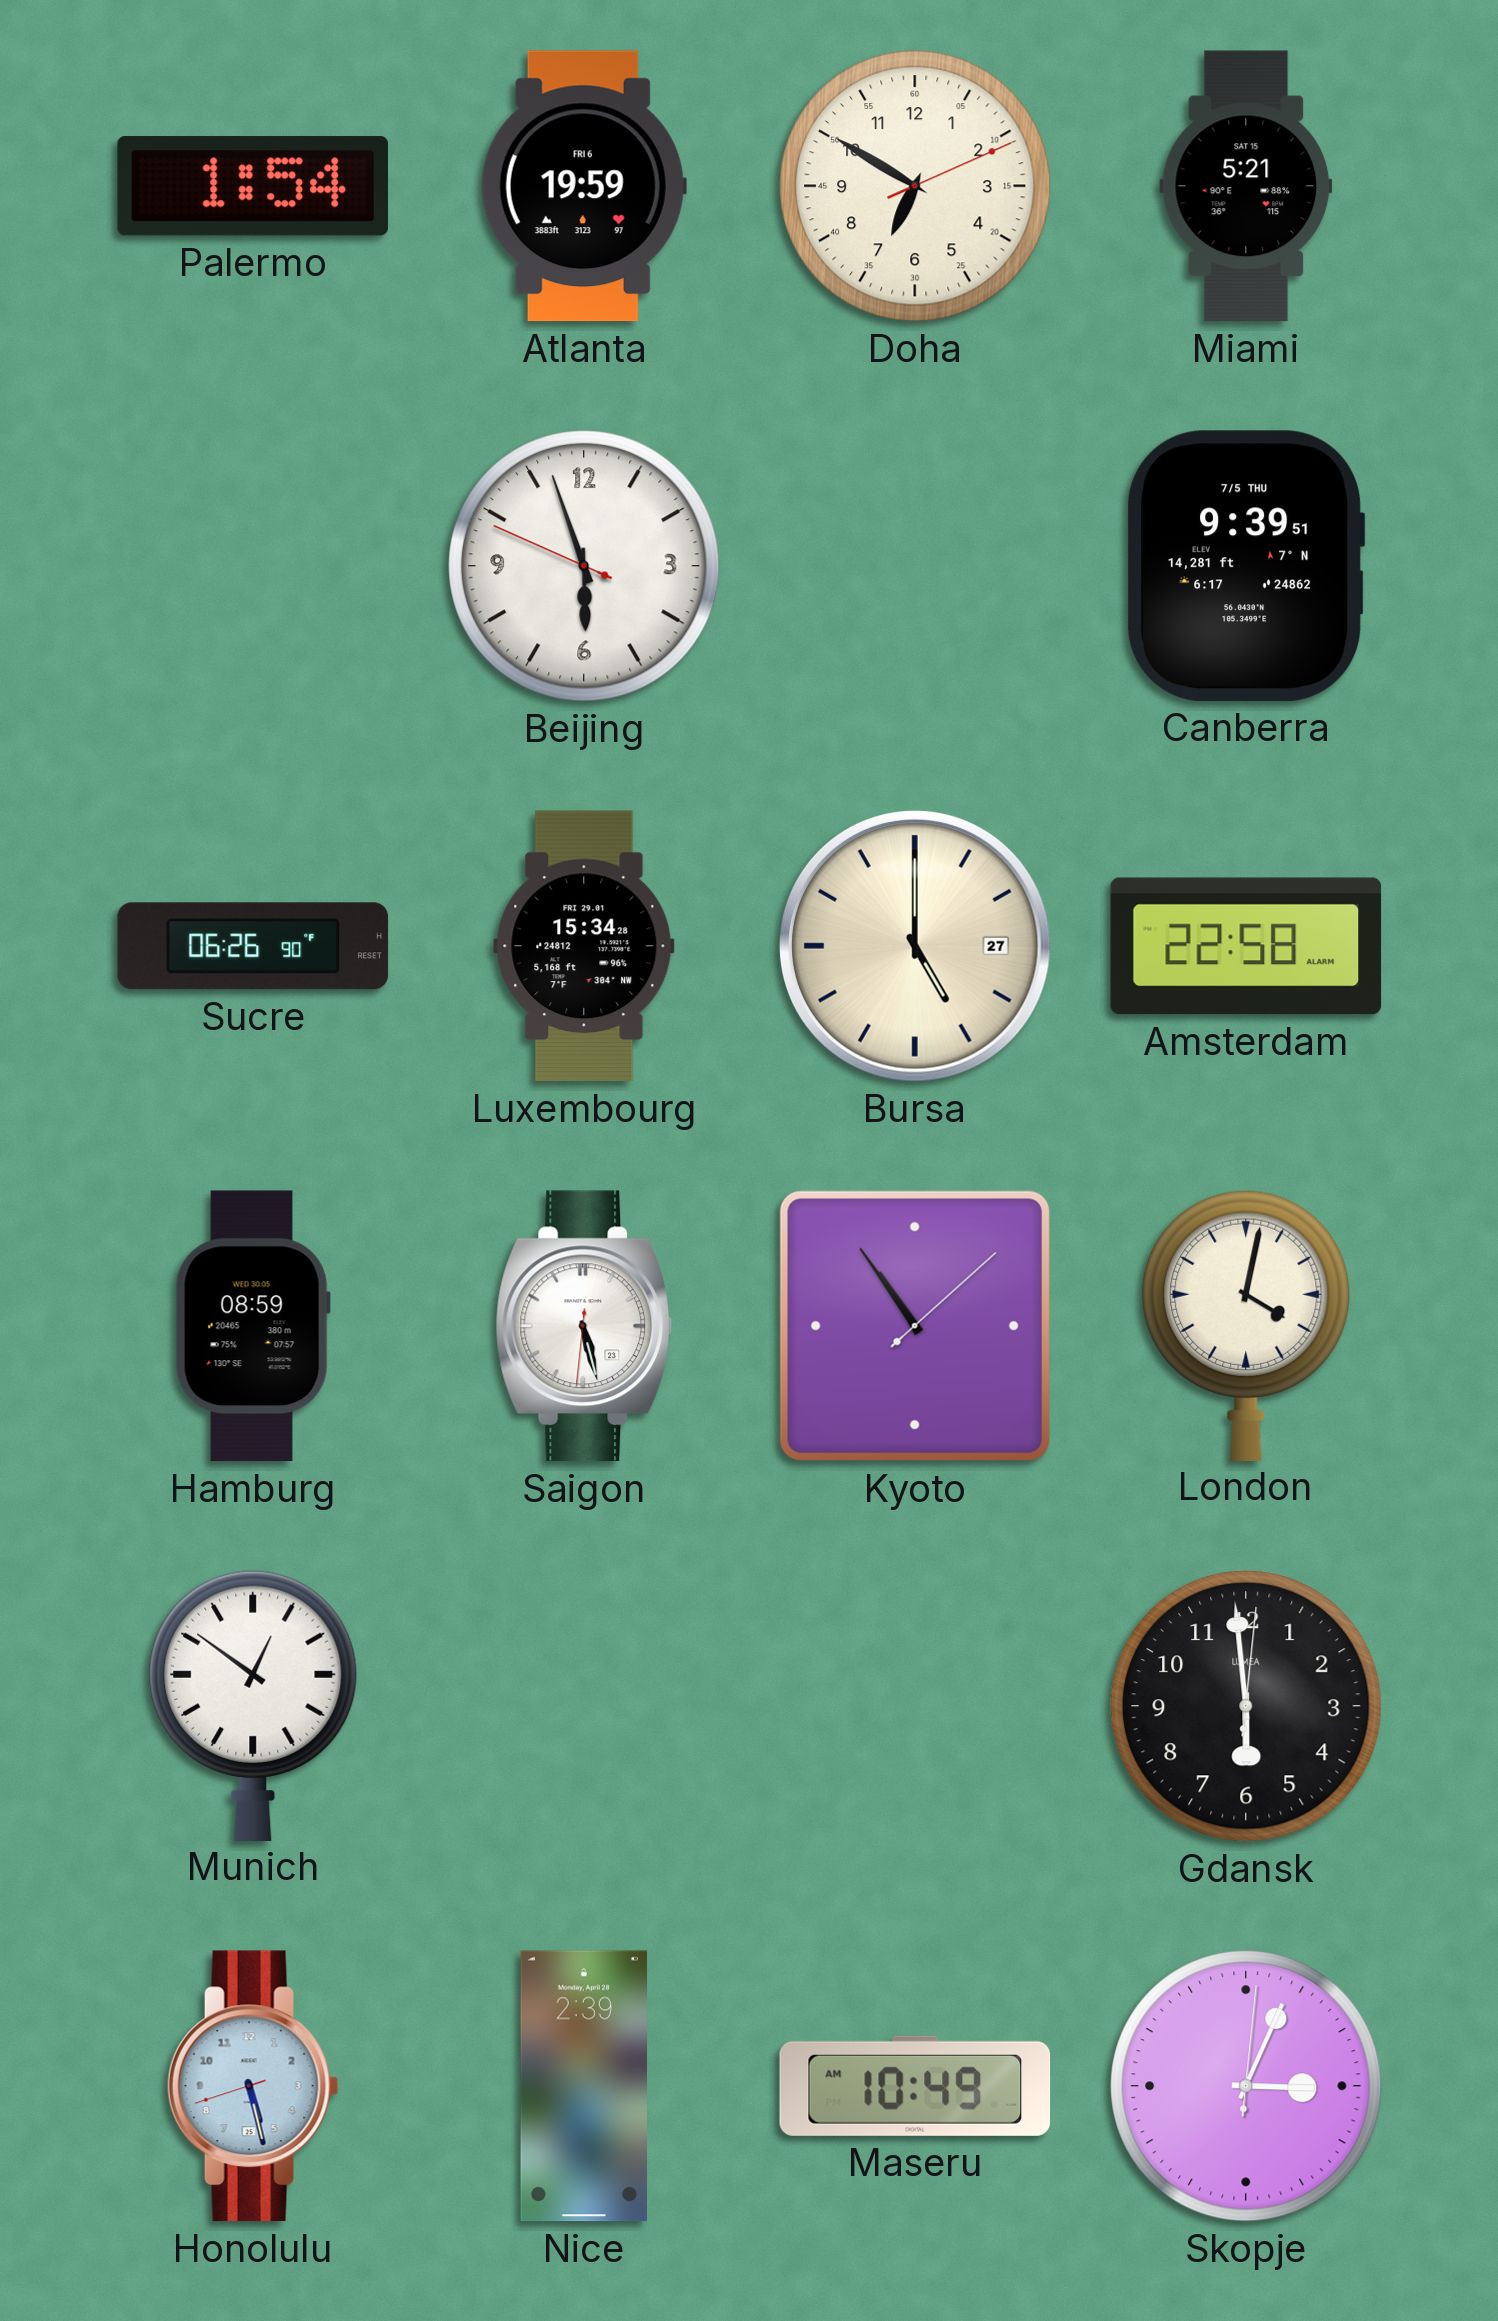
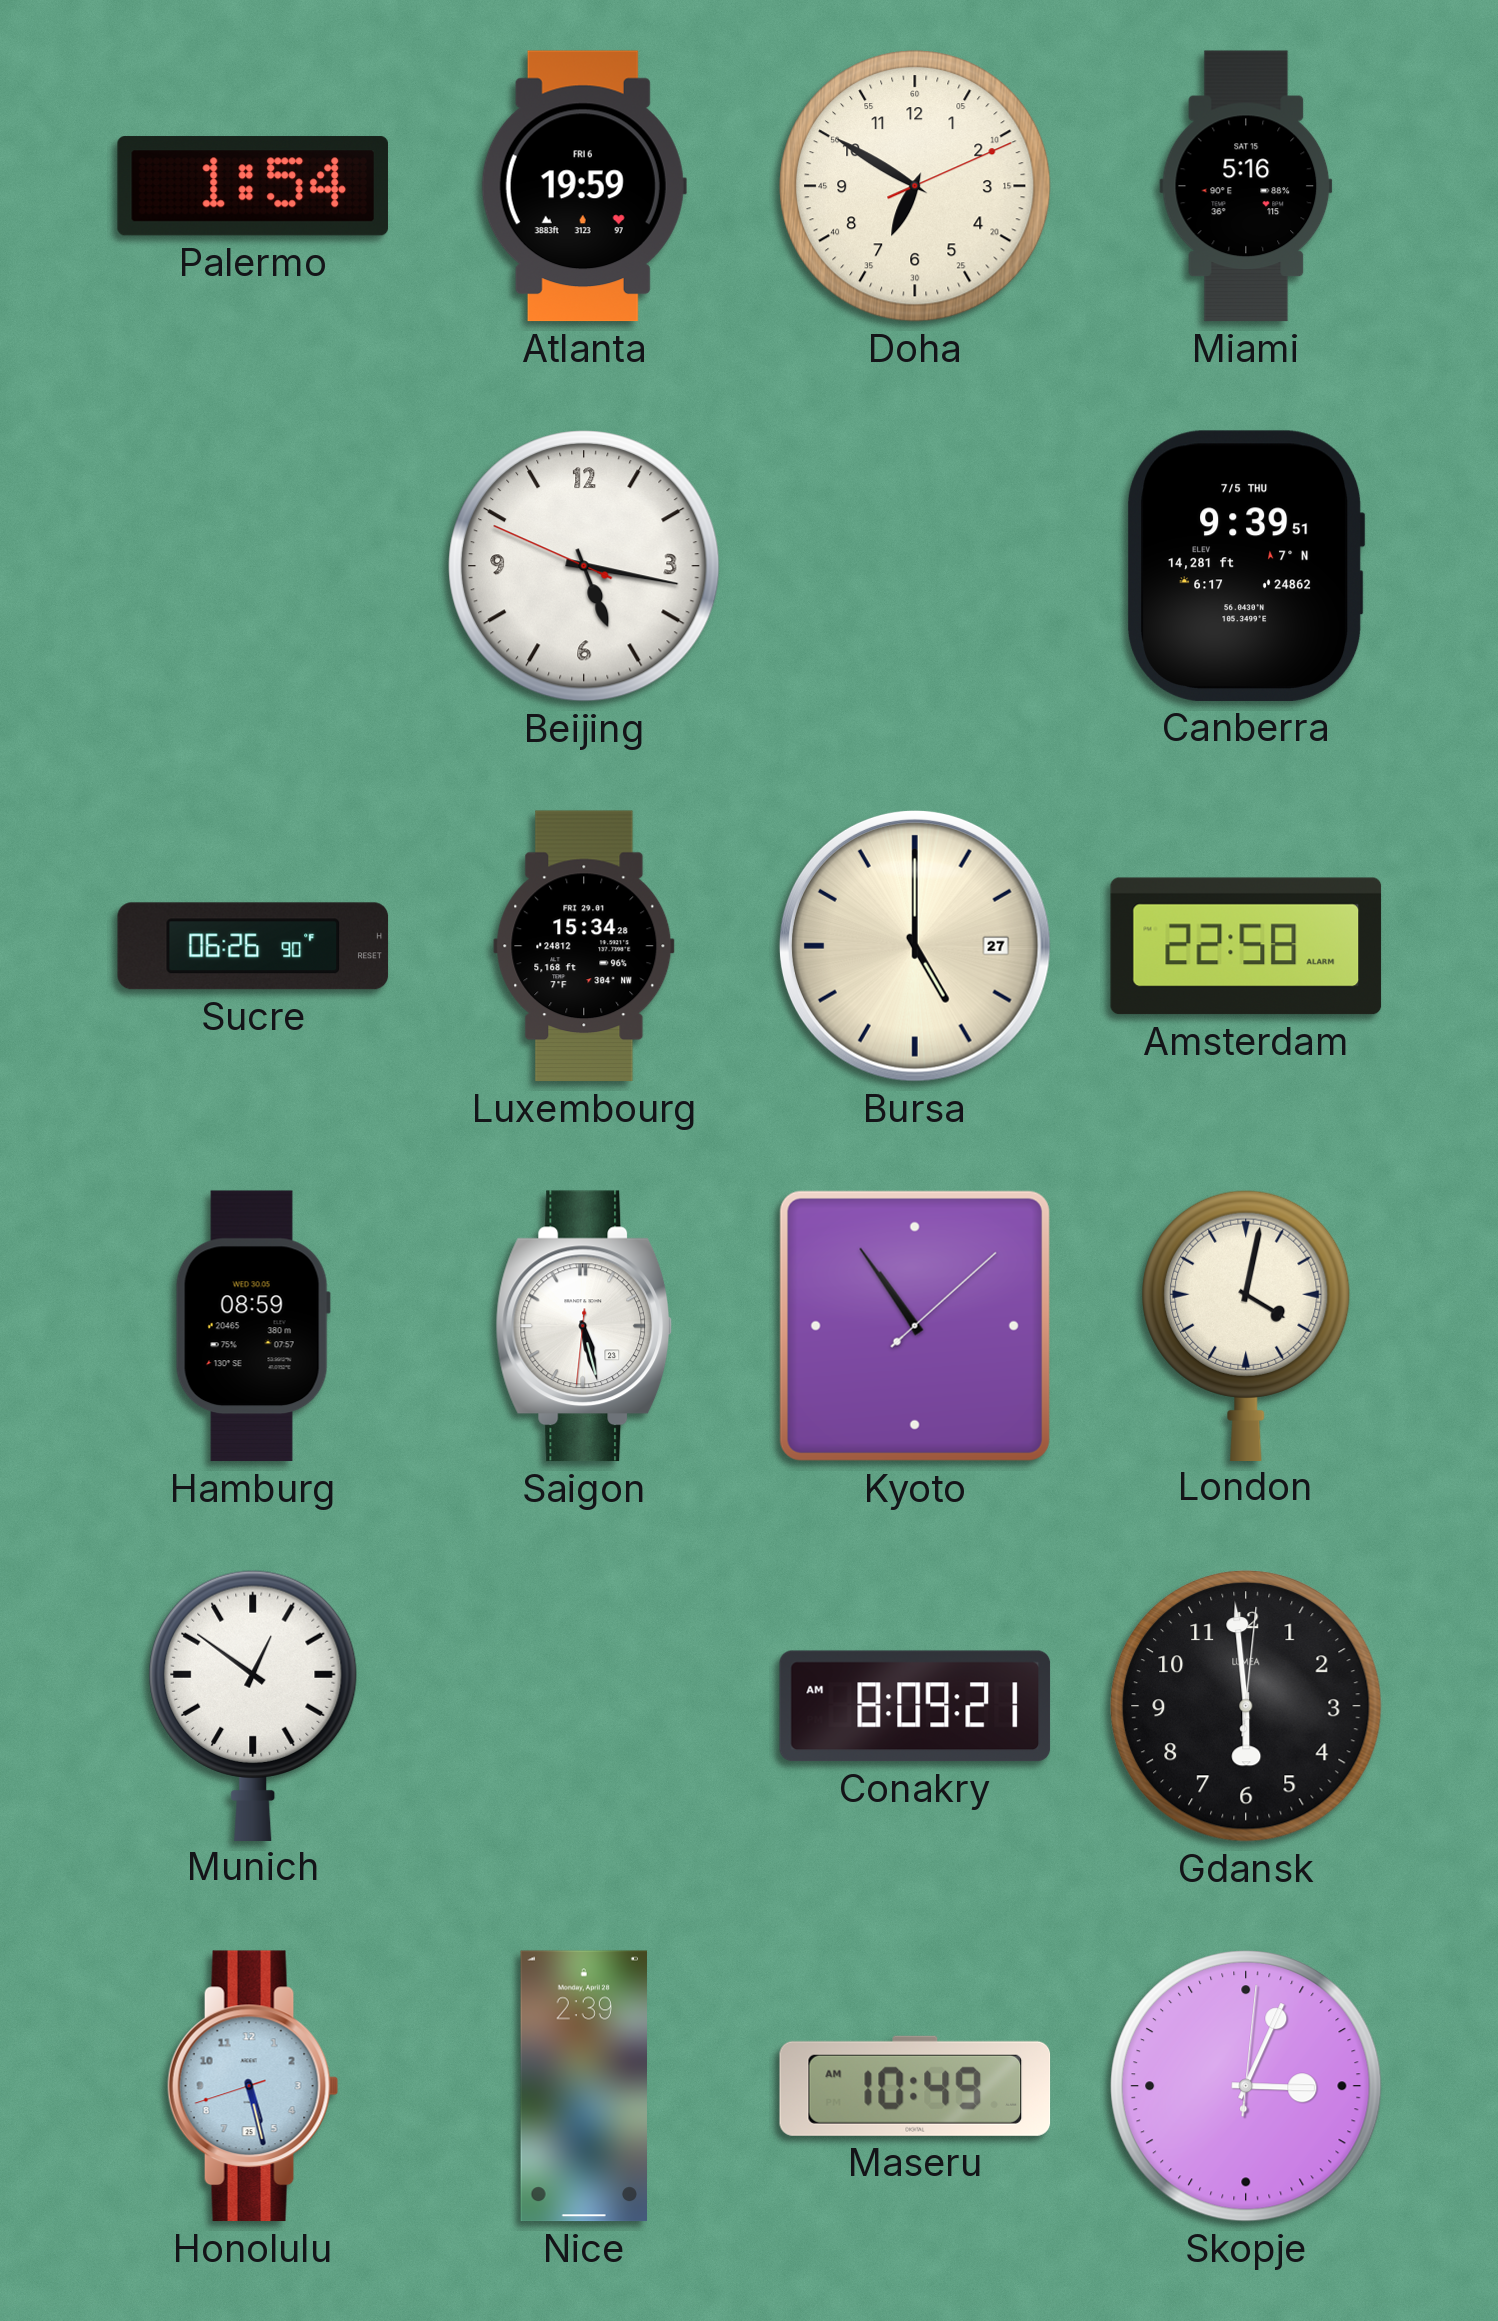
Miami: 5:21 -> 5:16 (1246, 186)
Beijing: 5:56 -> 5:16 (584, 566)
Conakry: none -> 8:09 (915, 1706)
